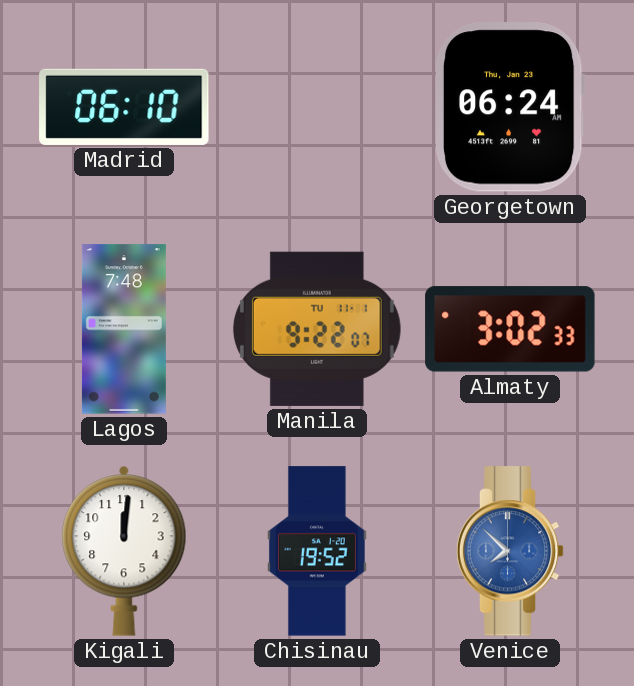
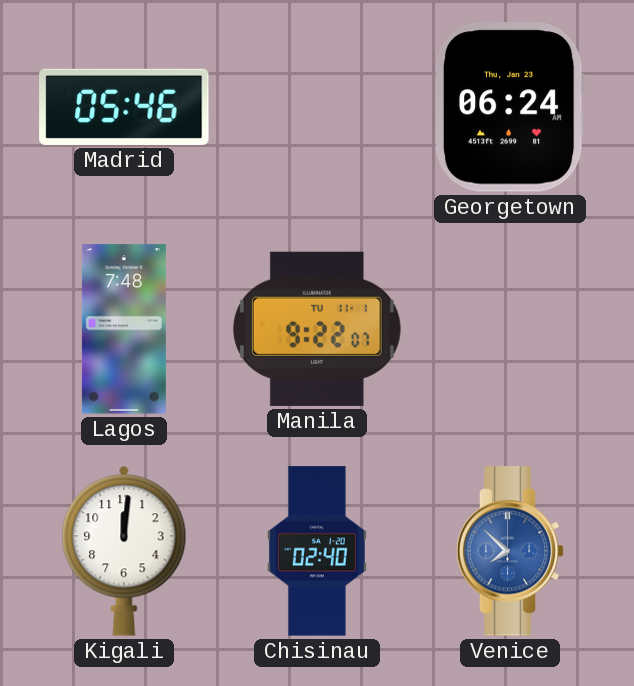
Madrid: 06:10 -> 05:46 (124, 107)
Almaty: 3:02 -> none (510, 329)
Chisinau: 19:52 -> 02:40 (317, 551)
